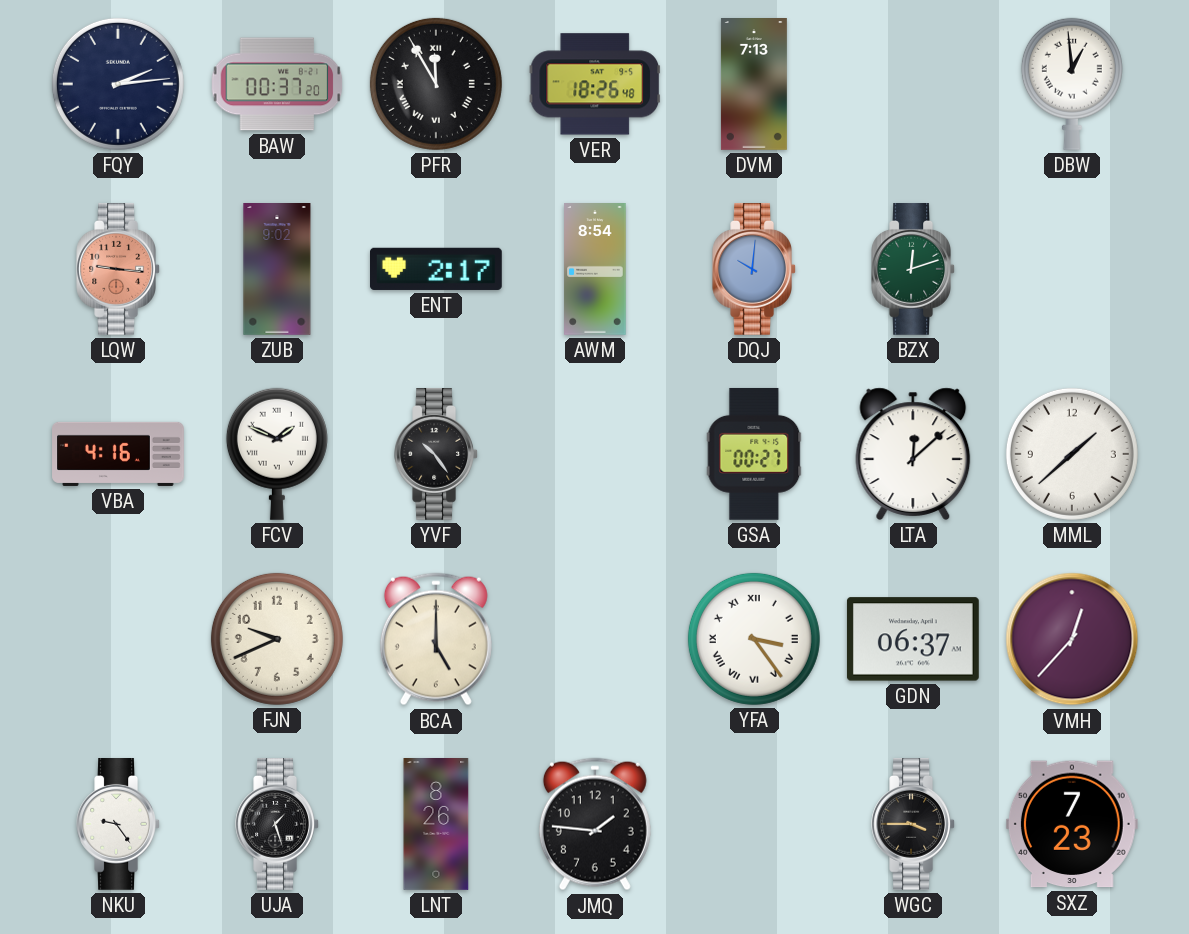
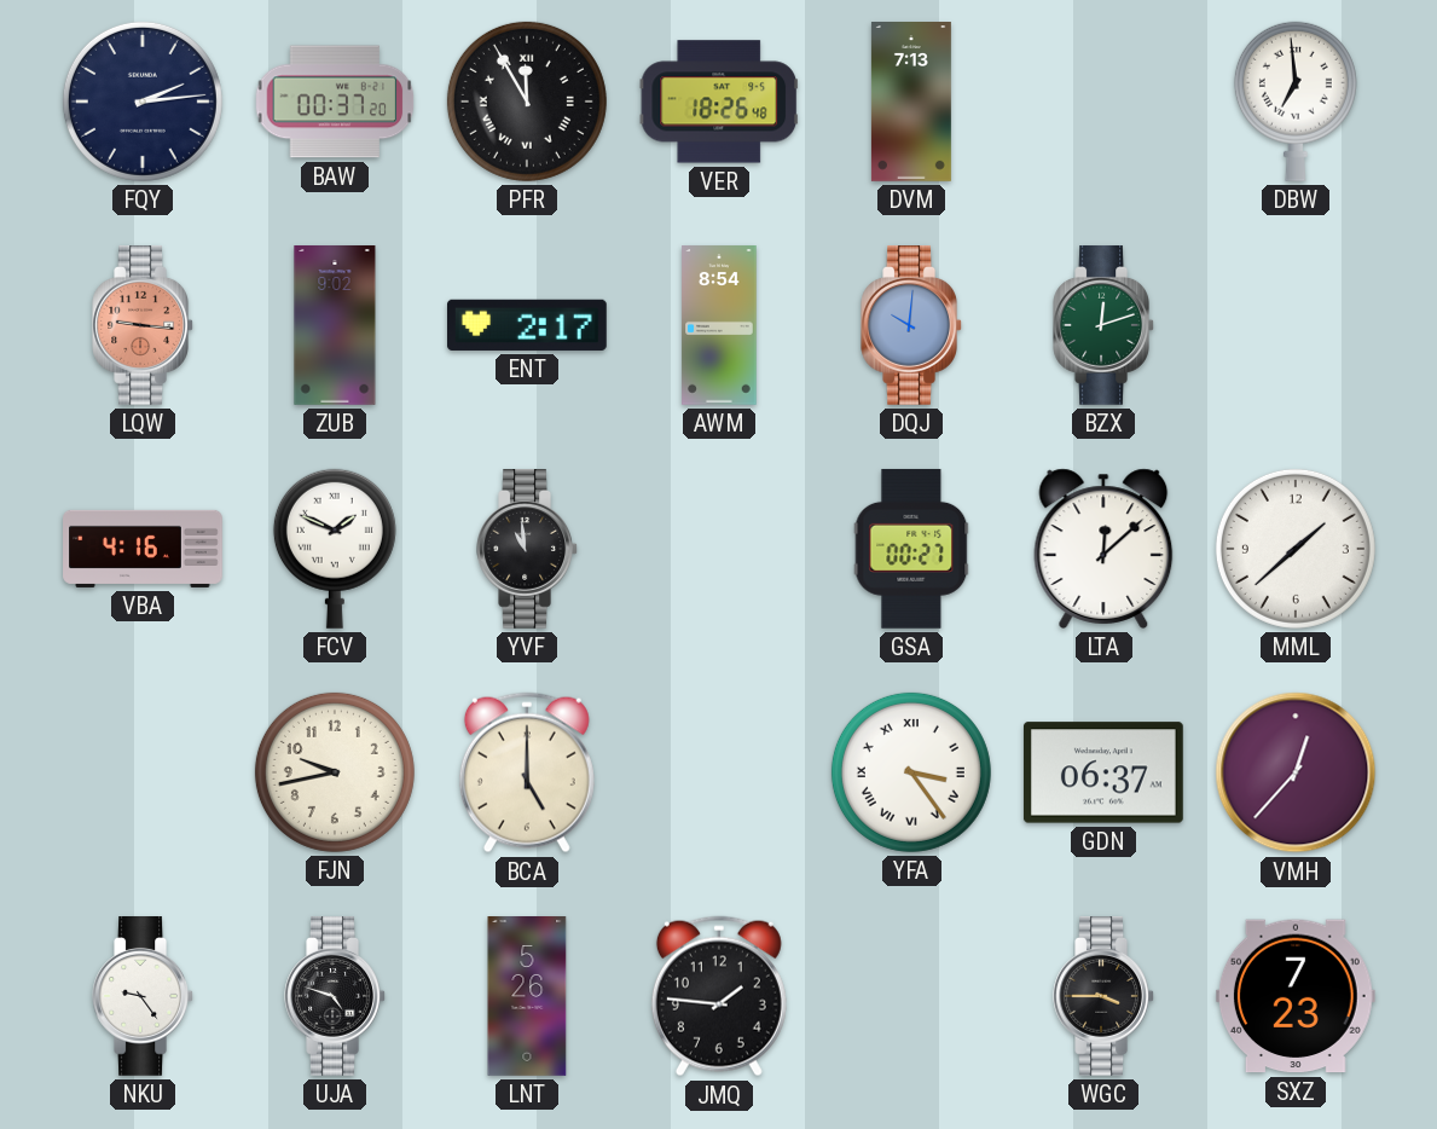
DBW: 12:59 -> 6:59 (1296, 102)
YVF: 10:24 -> 10:59 (527, 550)
FJN: 9:41 -> 9:43 (335, 772)
UJA: 1:27 -> 4:48 (335, 997)
LNT: 8:26 -> 5:26 (527, 997)
